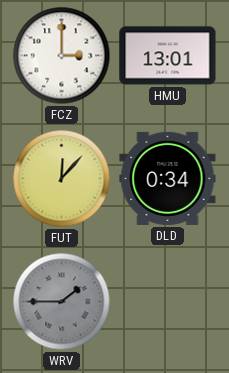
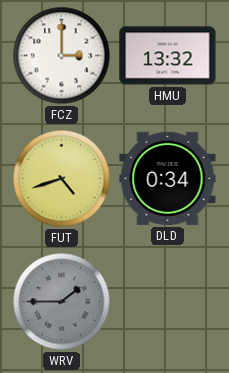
HMU: 13:01 -> 13:32 (168, 56)
FUT: 12:07 -> 4:42 (62, 179)
